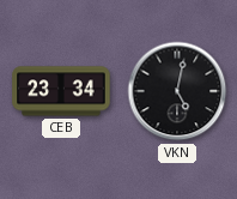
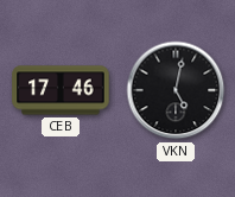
CEB: 23:34 -> 17:46 (61, 90)
